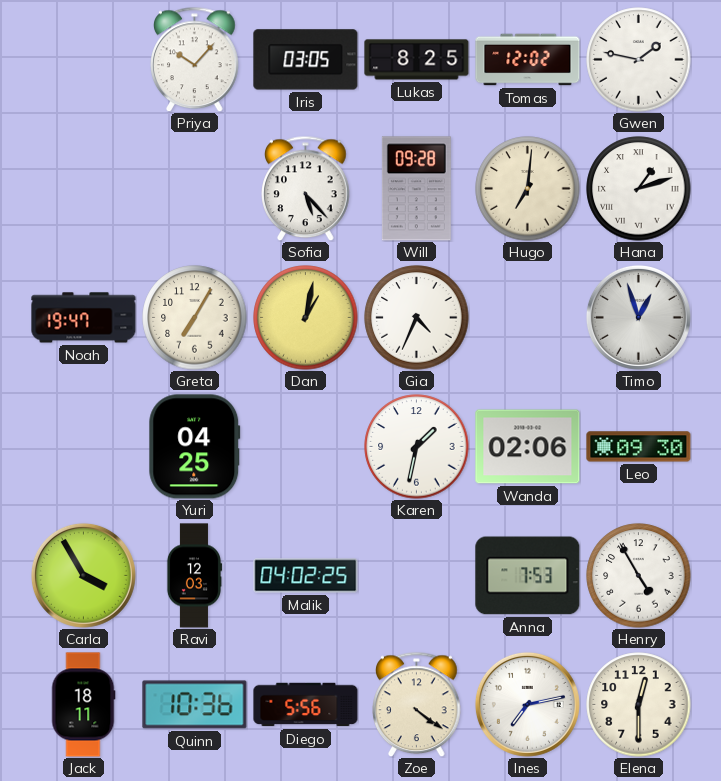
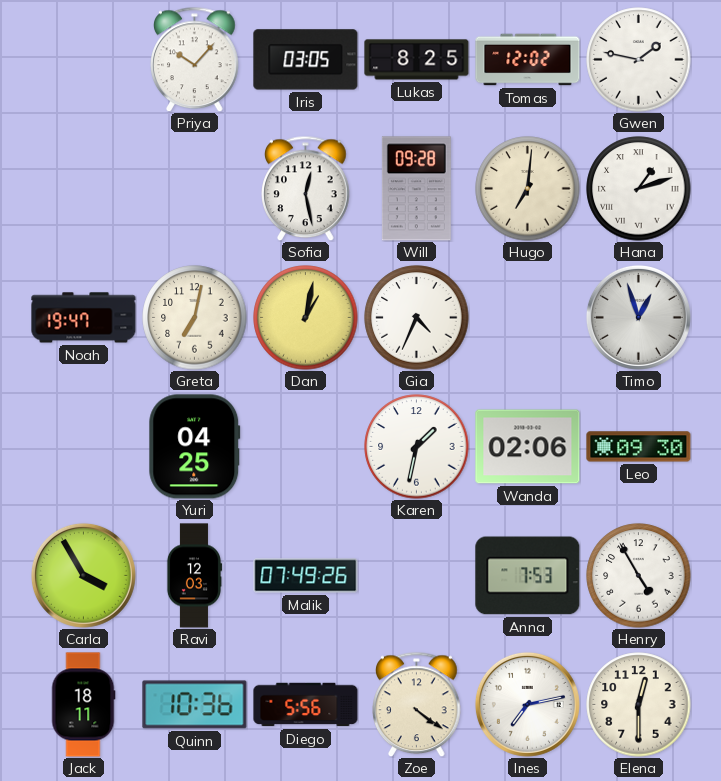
Sofia: 5:23 -> 12:28 (306, 188)
Greta: 7:05 -> 7:02 (195, 318)
Malik: 04:02 -> 07:49 (306, 576)
